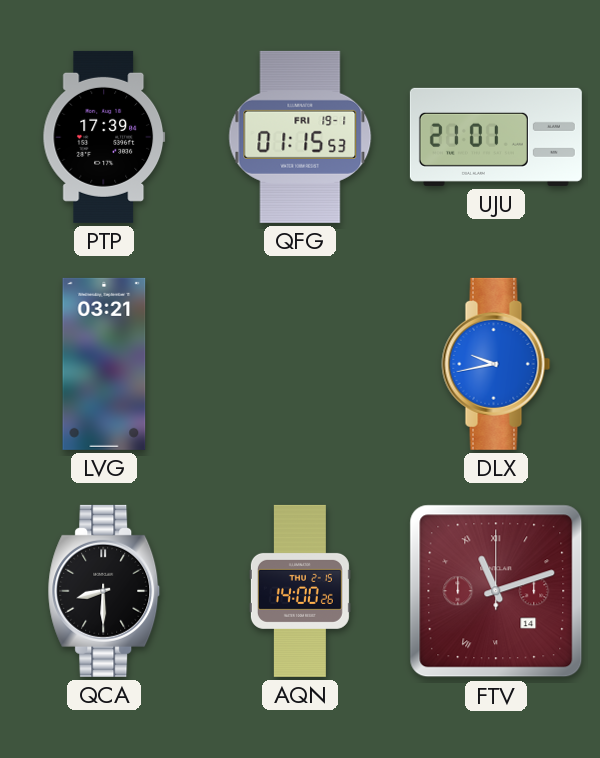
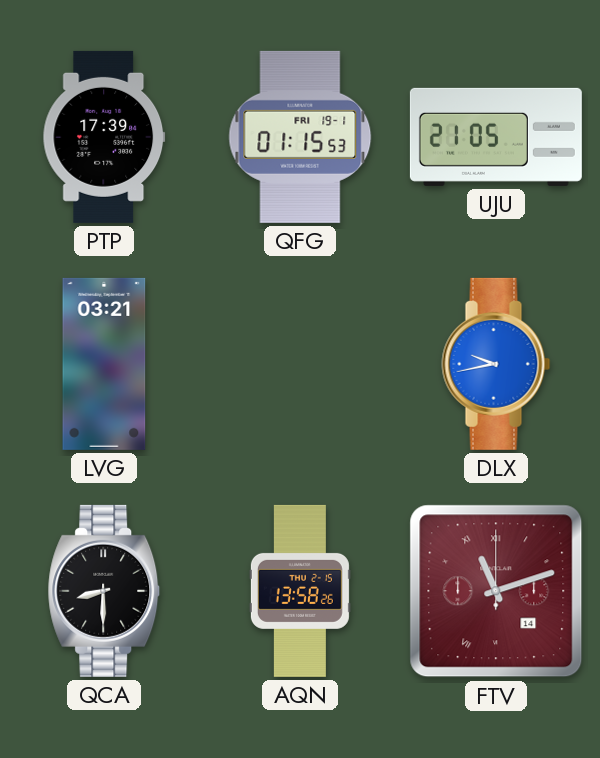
UJU: 21:01 -> 21:05 (496, 137)
AQN: 14:00 -> 13:58 (300, 591)
